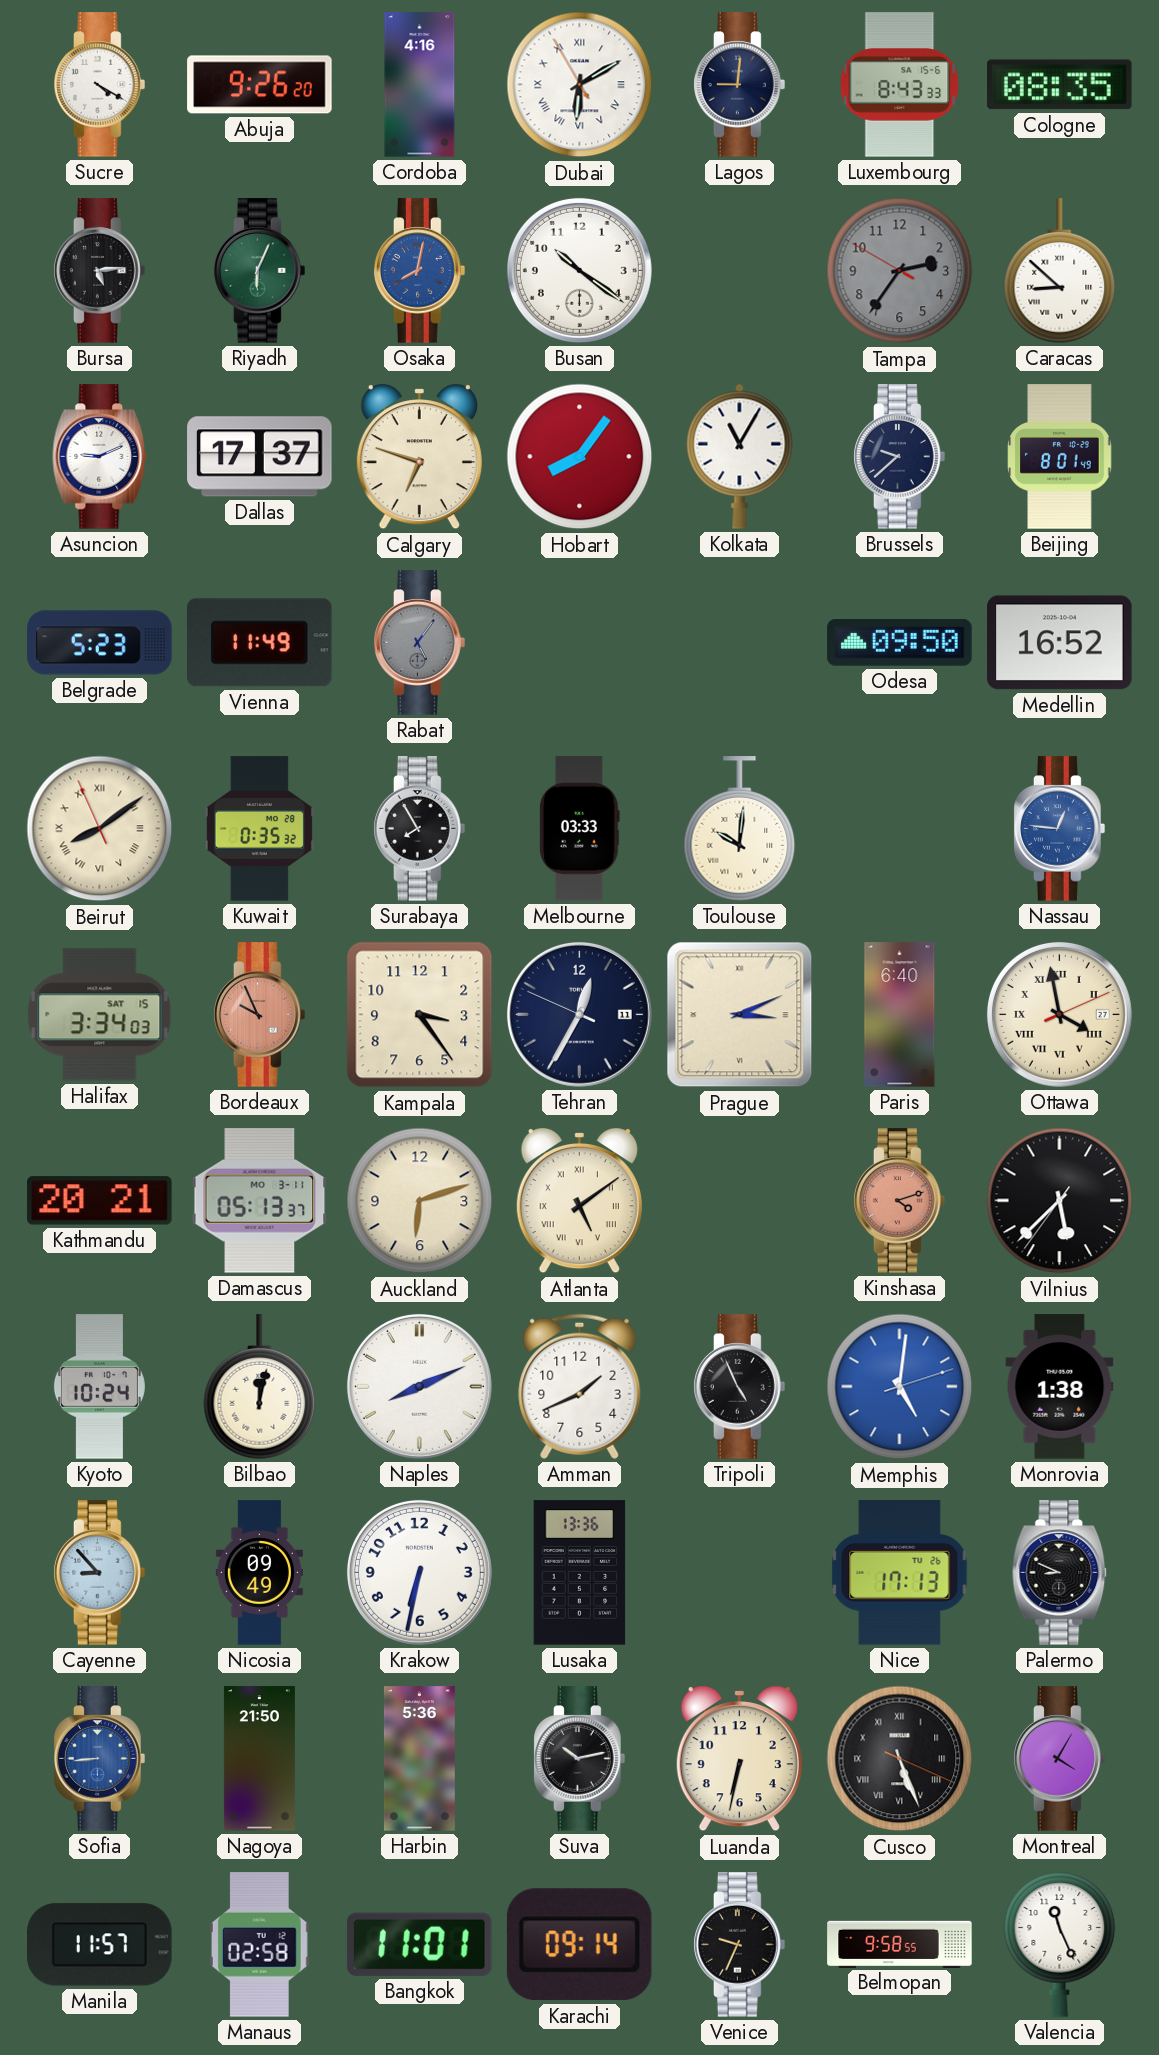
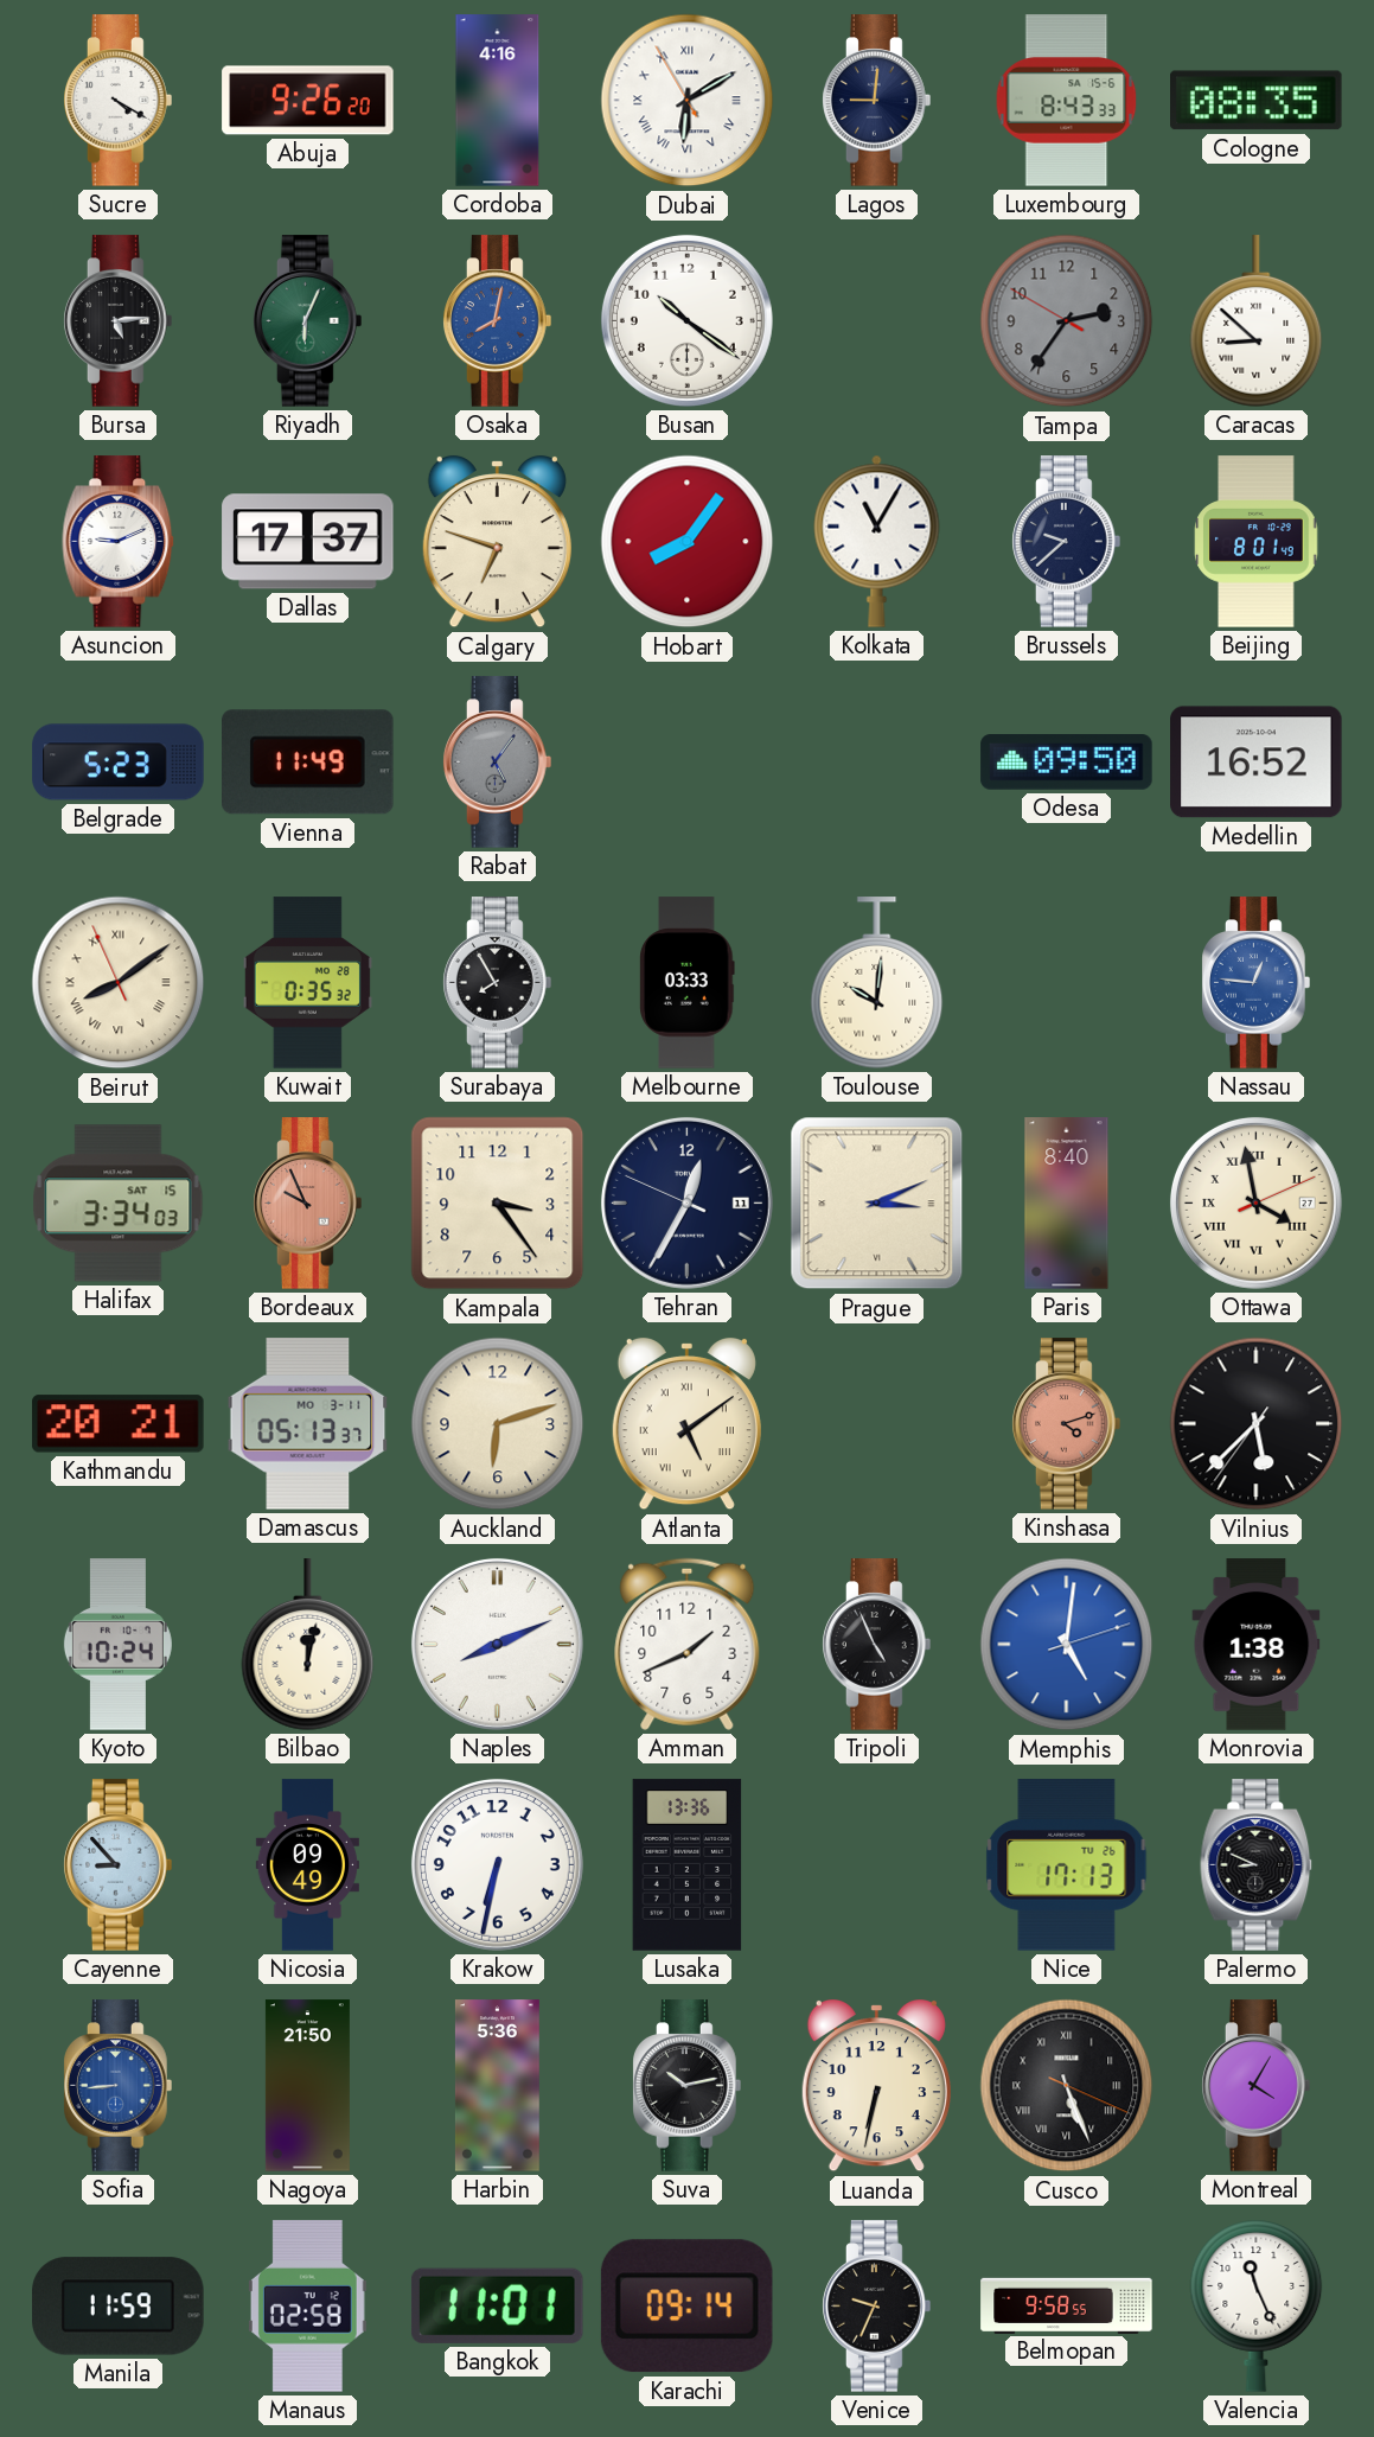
Paris: 6:40 -> 8:40 (1067, 1204)
Manila: 11:57 -> 11:59 (119, 2307)
